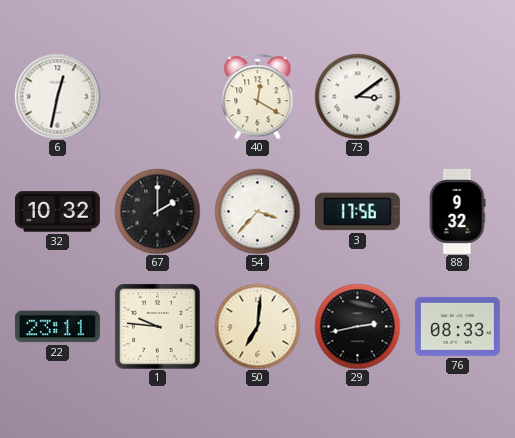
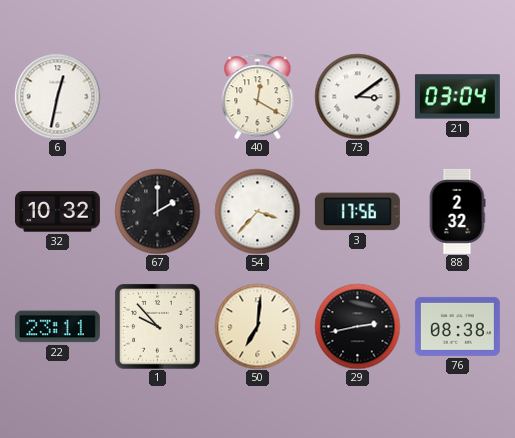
21: none -> 03:04 (457, 97)
88: 9:32 -> 2:32 (457, 211)
1: 9:46 -> 9:53 (157, 326)
76: 08:33 -> 08:38 (457, 326)
